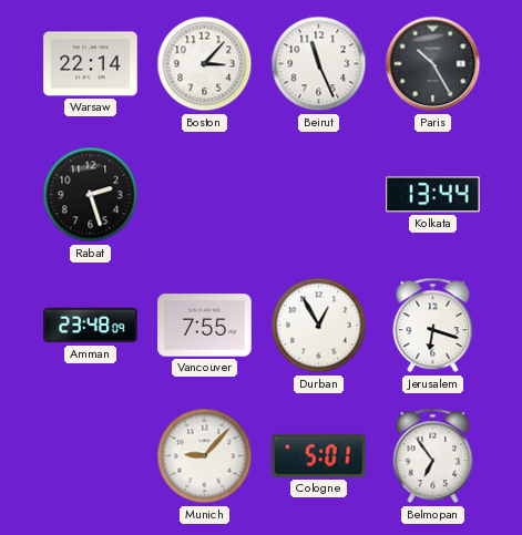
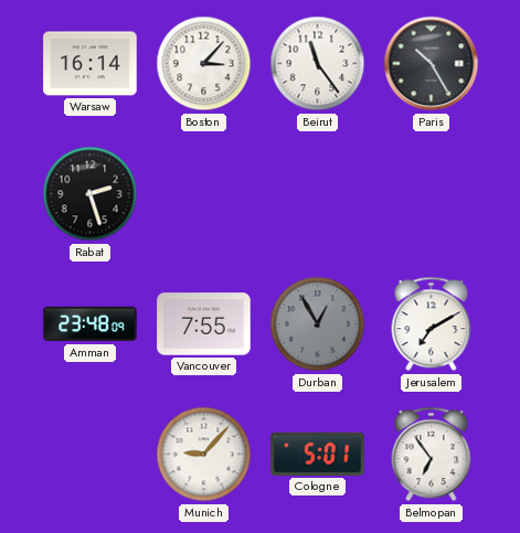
Warsaw: 22:14 -> 16:14 (91, 64)
Beirut: 11:26 -> 11:24 (318, 64)
Kolkata: 13:44 -> none (433, 195)
Durban dial: white -> grey (318, 324)
Jerusalem: 6:18 -> 7:10 (432, 324)
